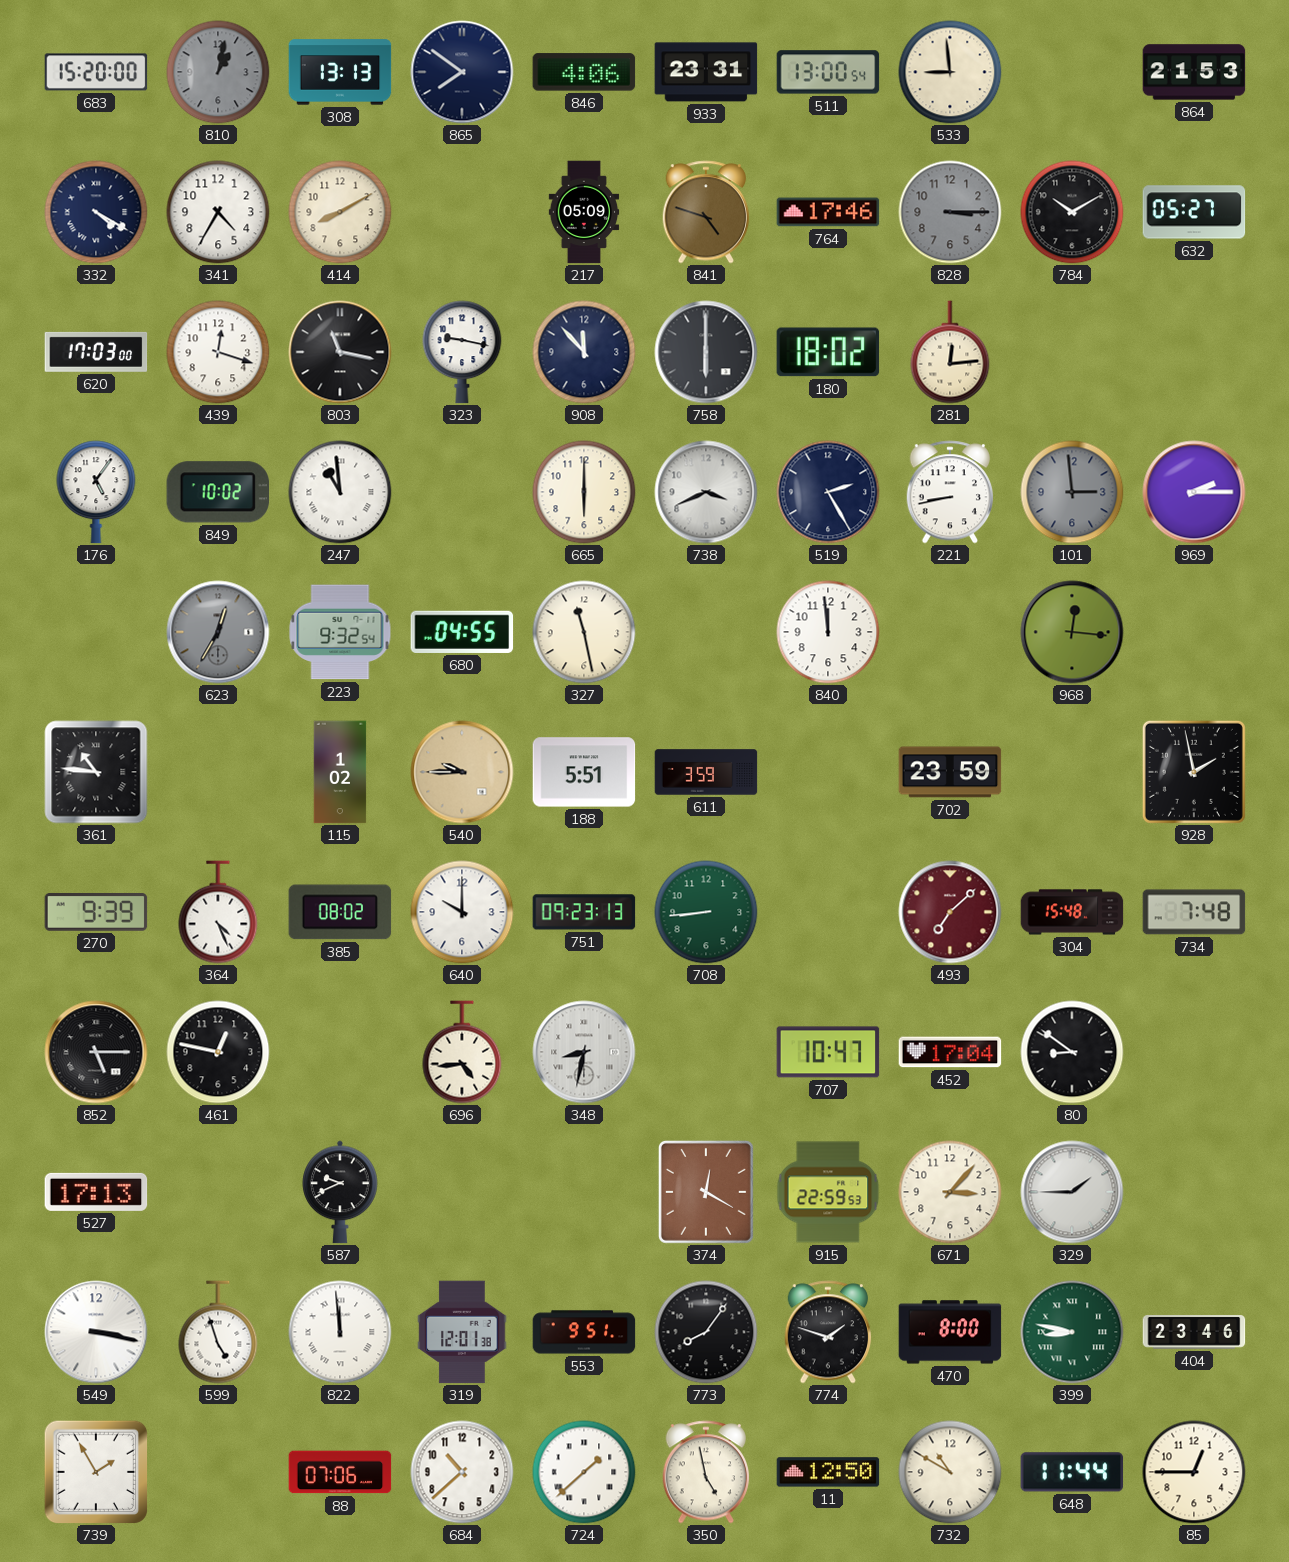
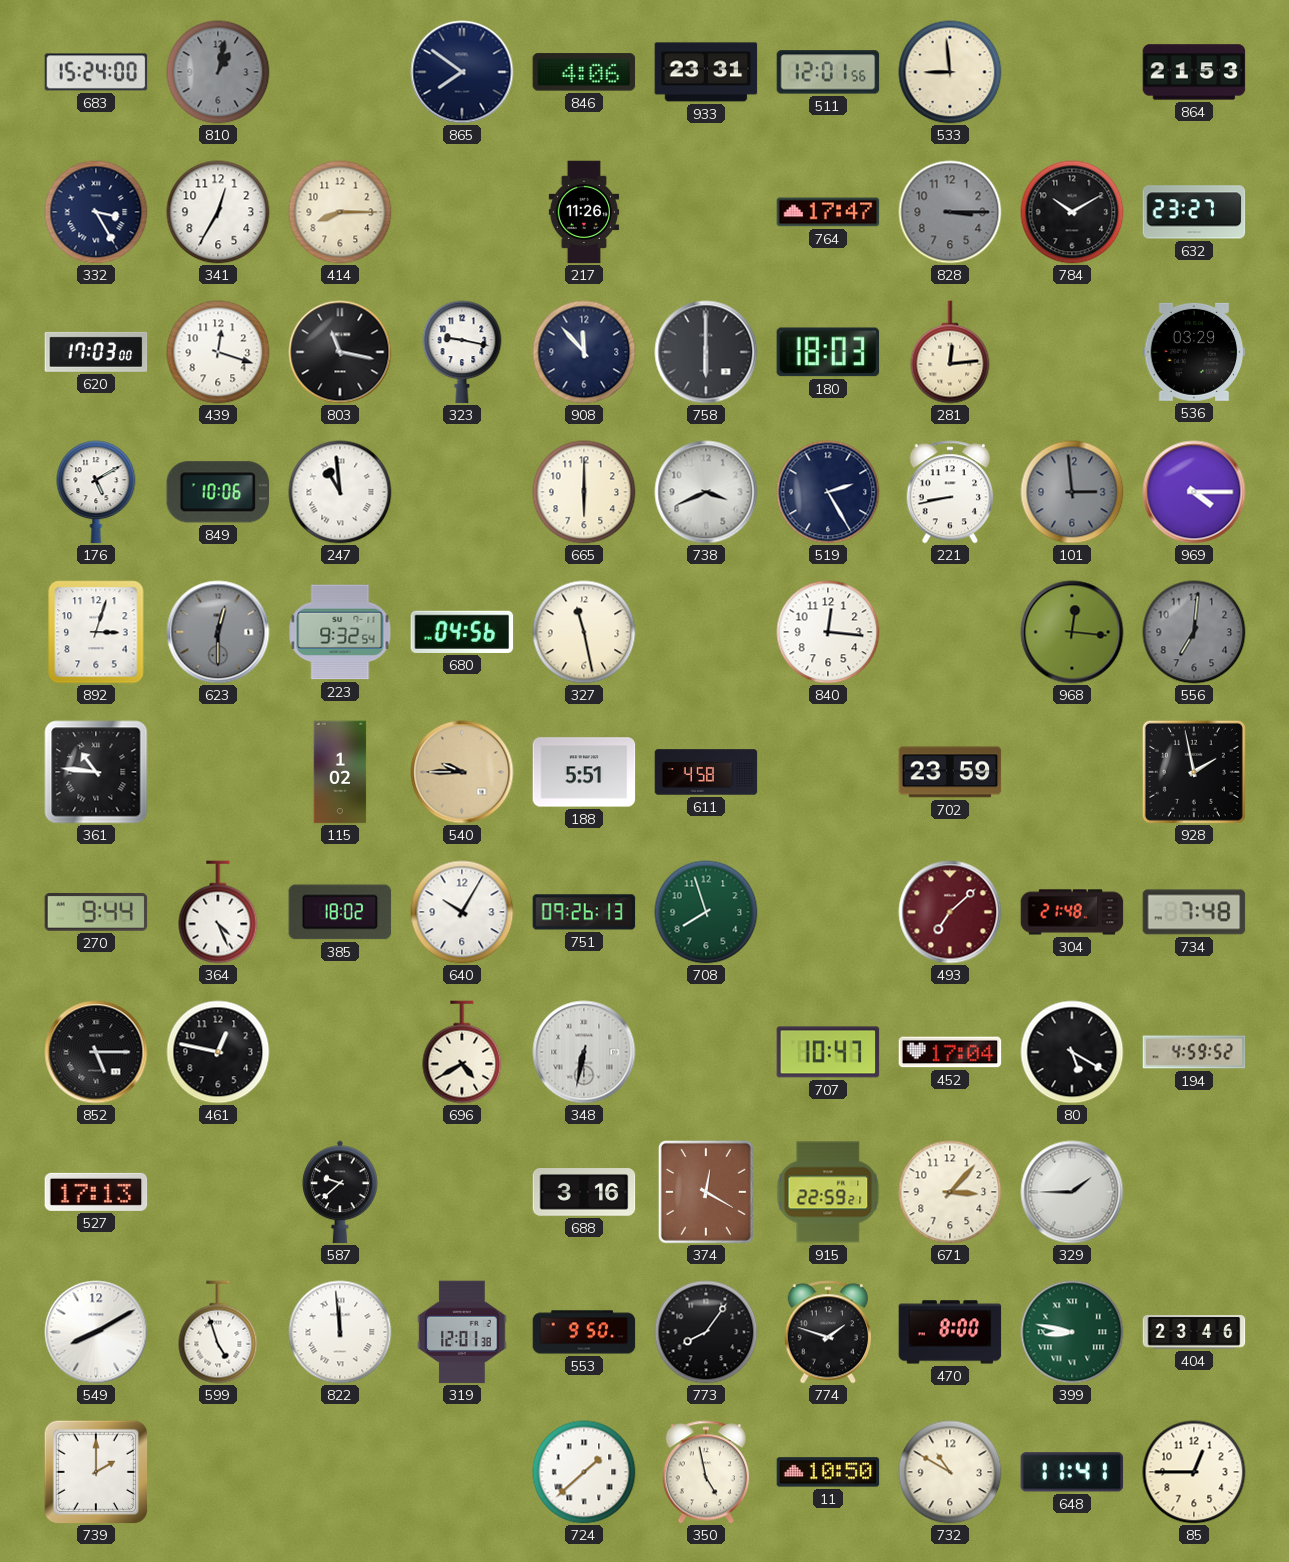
683: 15:20 -> 15:24 (96, 72)
308: 13:13 -> none (340, 72)
511: 13:00 -> 12:01 (828, 72)
332: 4:20 -> 3:25 (96, 212)
341: 4:35 -> 12:35 (218, 212)
414: 8:10 -> 8:15 (340, 212)
217: 05:09 -> 11:26 (584, 212)
841: 4:48 -> none (706, 212)
764: 17:46 -> 17:47 (828, 212)
632: 05:27 -> 23:27 (1194, 212)
180: 18:02 -> 18:03 (828, 352)
536: none -> 03:29 (1194, 352)
176: 5:06 -> 5:10 (96, 492)
849: 10:02 -> 10:06 (217, 492)
969: 2:15 -> 4:15 (1194, 492)
892: none -> 3:03 (96, 632)
623: 12:35 -> 12:30 (218, 632)
680: 04:55 -> 04:56 (462, 632)
840: 11:59 -> 12:16 (828, 632)
556: none -> 7:01 (1194, 632)
611: 3:59 -> 4:58 (706, 772)
270: 9:39 -> 9:44 (96, 913)
385: 08:02 -> 18:02 (340, 912)
640: 10:00 -> 10:05 (462, 912)
751: 09:23 -> 09:26 (584, 912)
708: 8:44 -> 7:57 (706, 912)
304: 15:48 -> 21:48 (1072, 912)
696: 4:44 -> 4:40 (462, 1052)
348: 8:32 -> 6:32 (584, 1052)
80: 8:51 -> 5:20 (1072, 1052)
194: none -> 4:59 (1194, 1052)
587: 9:41 -> 9:38 (340, 1192)
688: none -> 3:16 (584, 1192)
915: 22:59:53 -> 22:59:21 (828, 1192)
549: 3:17 -> 8:10 (96, 1332)
553: 9:51 -> 9:50 (584, 1332)
739: 1:55 -> 2:00 (96, 1472)
88: 07:06 -> none (340, 1472)
684: 10:38 -> none (462, 1472)
11: 12:50 -> 10:50 (828, 1472)
648: 11:44 -> 11:41 (1072, 1472)
